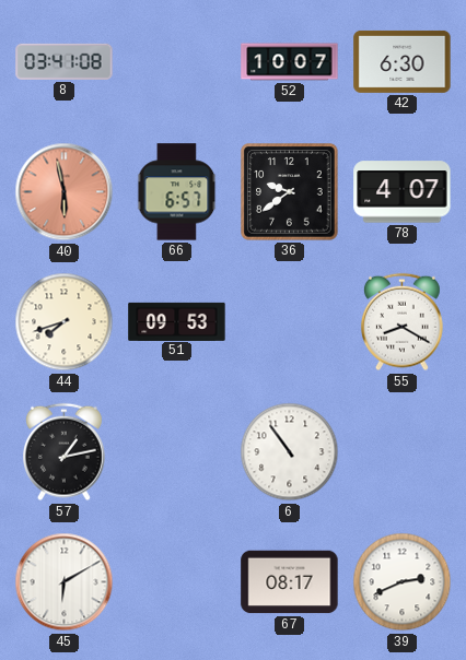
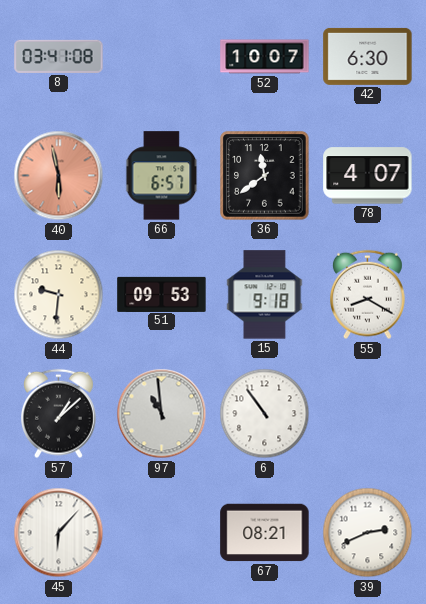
36: 9:39 -> 11:39 (265, 176)
44: 7:42 -> 9:31 (59, 295)
15: none -> 9:18 (265, 295)
57: 1:13 -> 1:08 (59, 414)
97: none -> 10:59 (162, 414)
45: 6:10 -> 6:07 (59, 533)
67: 08:17 -> 08:21 (265, 533)
